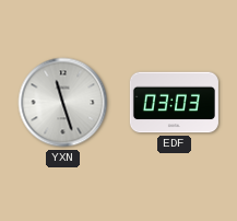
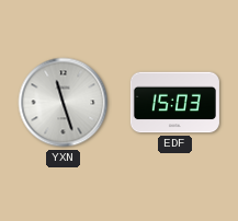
EDF: 03:03 -> 15:03 (174, 103)
